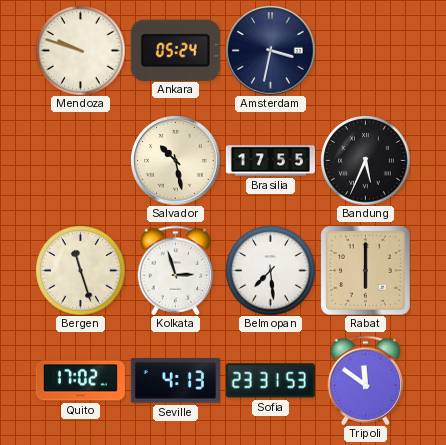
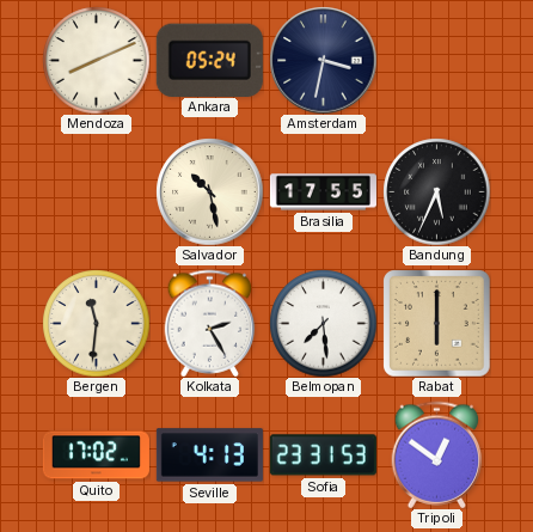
Mendoza: 9:48 -> 8:11 (96, 60)
Bergen: 11:27 -> 11:31 (96, 323)
Kolkata: 2:57 -> 2:25 (210, 323)
Tripoli: 11:51 -> 12:51 (437, 454)
